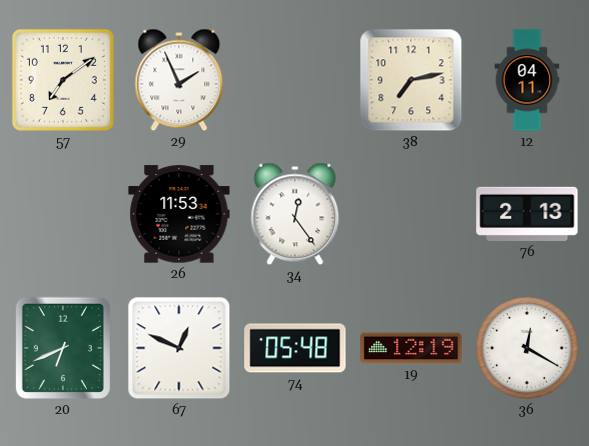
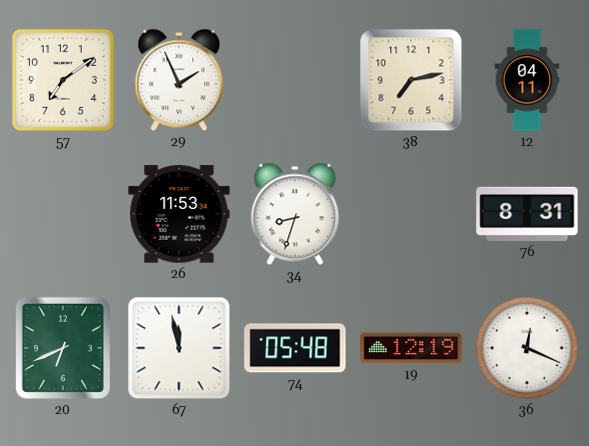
34: 12:24 -> 8:33 (295, 214)
76: 2:13 -> 8:31 (527, 214)
67: 12:49 -> 11:58 (179, 348)
36: 12:20 -> 12:19 (527, 348)
